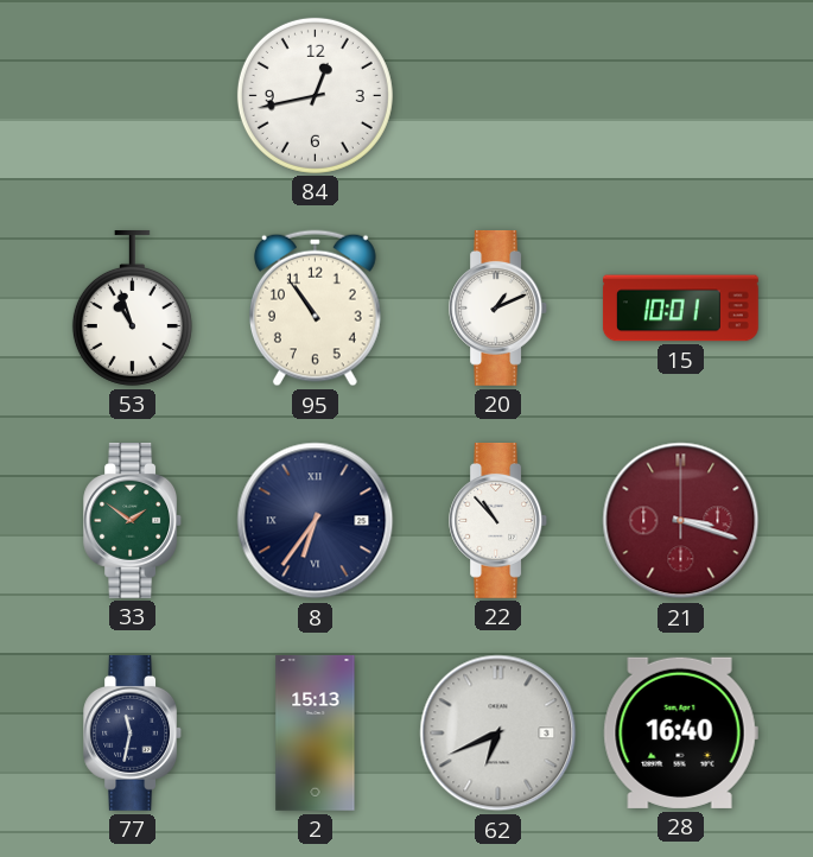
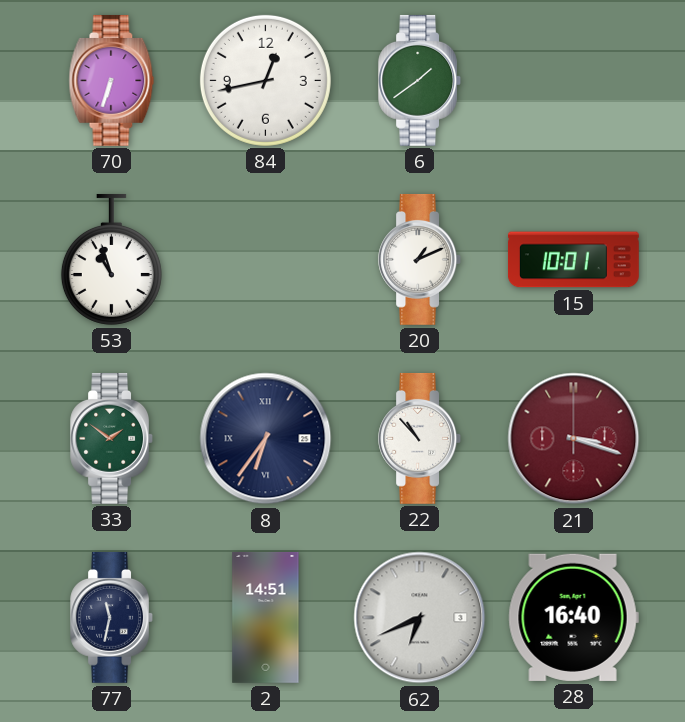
70: none -> 6:33 (112, 80)
6: none -> 1:39 (420, 80)
95: 10:54 -> none (315, 309)
2: 15:13 -> 14:51 (266, 617)
